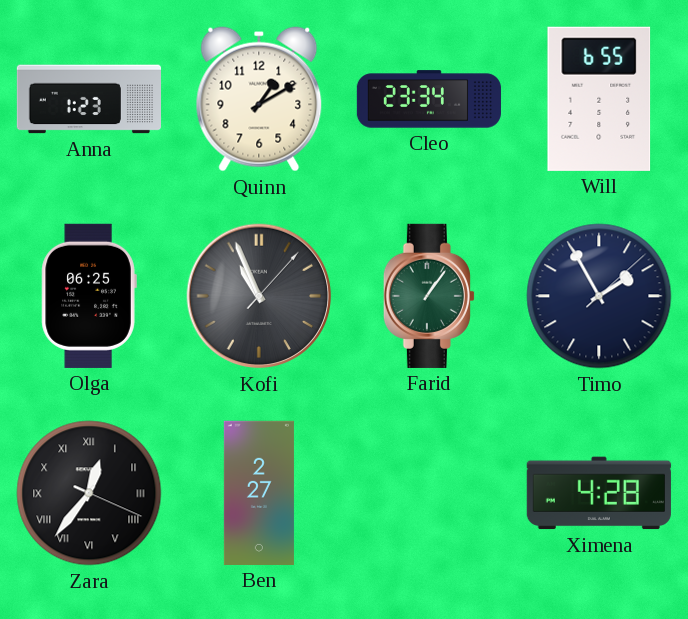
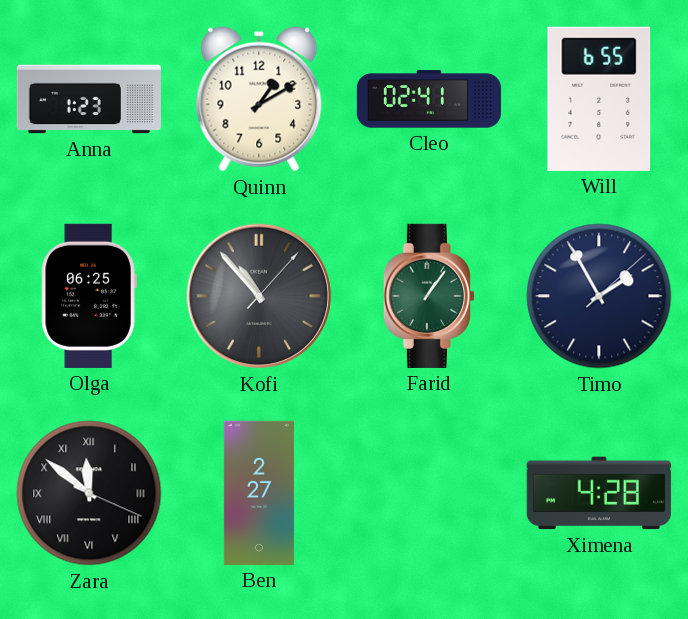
Cleo: 23:34 -> 02:41 (428, 99)
Kofi: 10:56 -> 10:53 (259, 296)
Zara: 12:36 -> 11:51 (89, 493)
